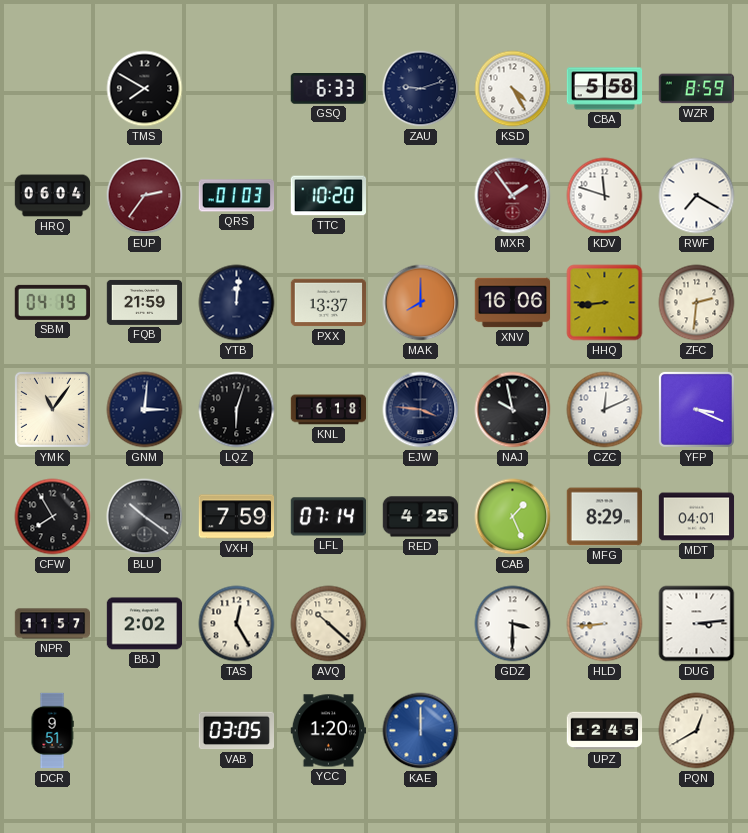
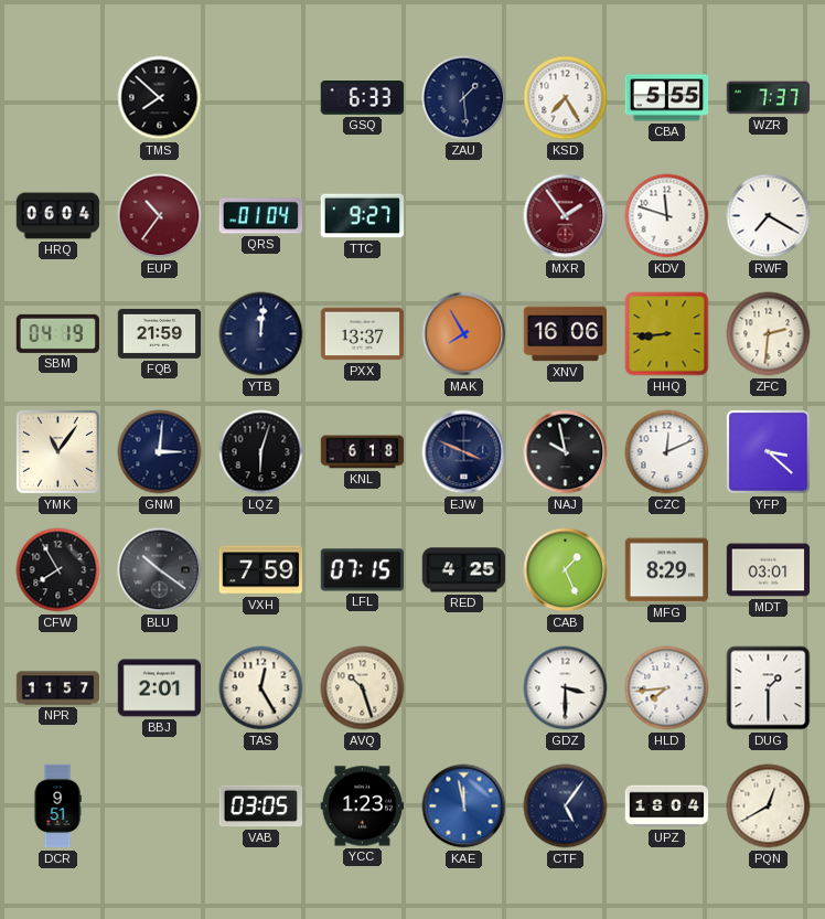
TMS: 7:50 -> 7:52 (160, 98)
ZAU: 9:12 -> 1:29 (464, 98)
KSD: 4:25 -> 7:25 (566, 98)
CBA: 5:58 -> 5:55 (667, 98)
WZR: 8:59 -> 7:37 (769, 98)
EUP: 2:36 -> 10:36 (160, 216)
QRS: 01:03 -> 01:04 (260, 216)
TTC: 10:20 -> 9:27 (363, 216)
MAK: 8:00 -> 7:55 (464, 334)
EJW: 3:46 -> 3:49 (464, 452)
YFP: 3:19 -> 3:22 (768, 451)
LFL: 07:14 -> 07:15 (362, 570)
MDT: 04:01 -> 03:01 (769, 570)
BBJ: 2:02 -> 2:01 (160, 688)
AVQ: 10:22 -> 10:27 (363, 688)
HLD: 8:44 -> 7:44 (667, 688)
DUG: 3:14 -> 1:30 (769, 688)
YCC: 1:20 -> 1:23 (363, 806)
KAE: 12:00 -> 11:58 (464, 806)
CTF: none -> 5:06 (566, 806)
UPZ: 12:45 -> 18:04 (667, 806)
